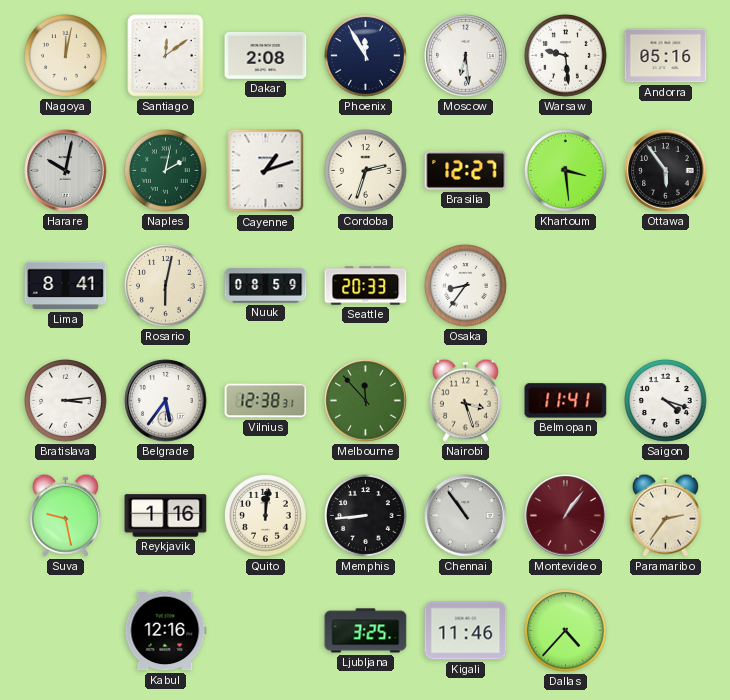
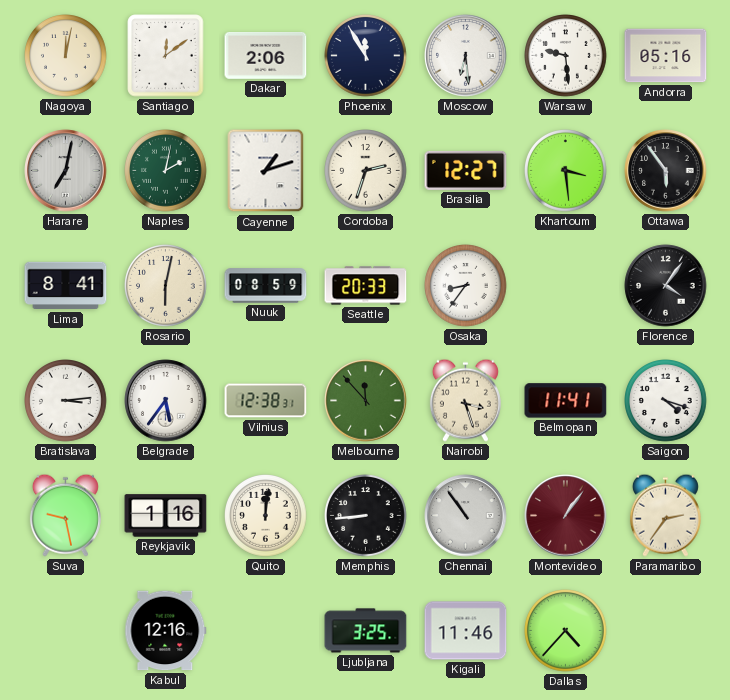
Dakar: 2:08 -> 2:06 (266, 56)
Harare: 10:02 -> 7:02 (66, 171)
Florence: none -> 4:06 (666, 286)
